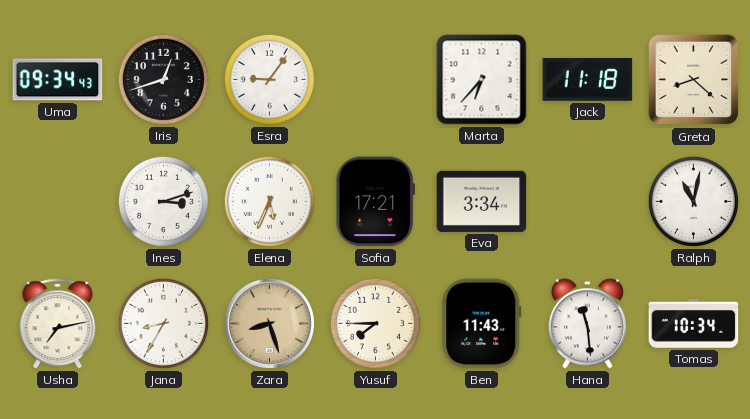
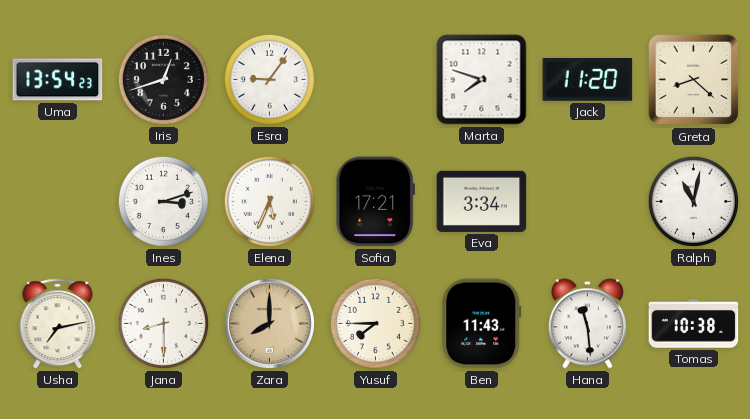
Uma: 09:34 -> 13:54 (58, 80)
Marta: 6:37 -> 7:48 (482, 80)
Jack: 11:18 -> 11:20 (588, 80)
Jana: 8:35 -> 8:30 (163, 323)
Zara: 8:27 -> 8:00 (269, 323)
Tomas: 10:34 -> 10:38 (694, 324)
